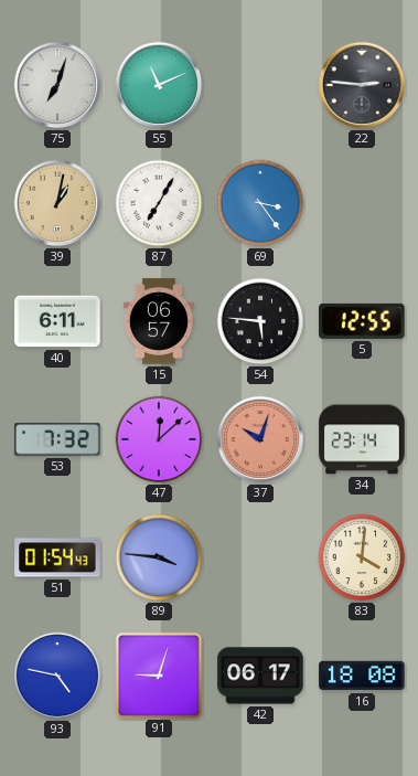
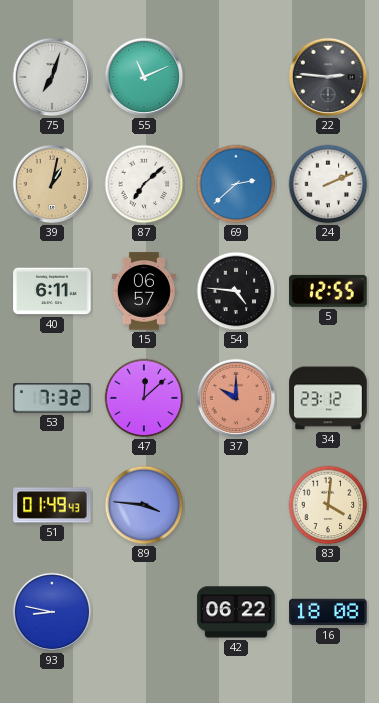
87: 7:05 -> 7:08 (144, 184)
69: 3:24 -> 2:38 (236, 184)
24: none -> 2:11 (328, 184)
54: 5:46 -> 4:46 (236, 291)
37: 10:03 -> 10:00 (236, 398)
34: 23:14 -> 23:12 (328, 398)
51: 01:54 -> 01:49 (52, 505)
93: 4:47 -> 8:47 (52, 612)
91: 9:03 -> none (158, 674)
42: 06:17 -> 06:22 (236, 612)
